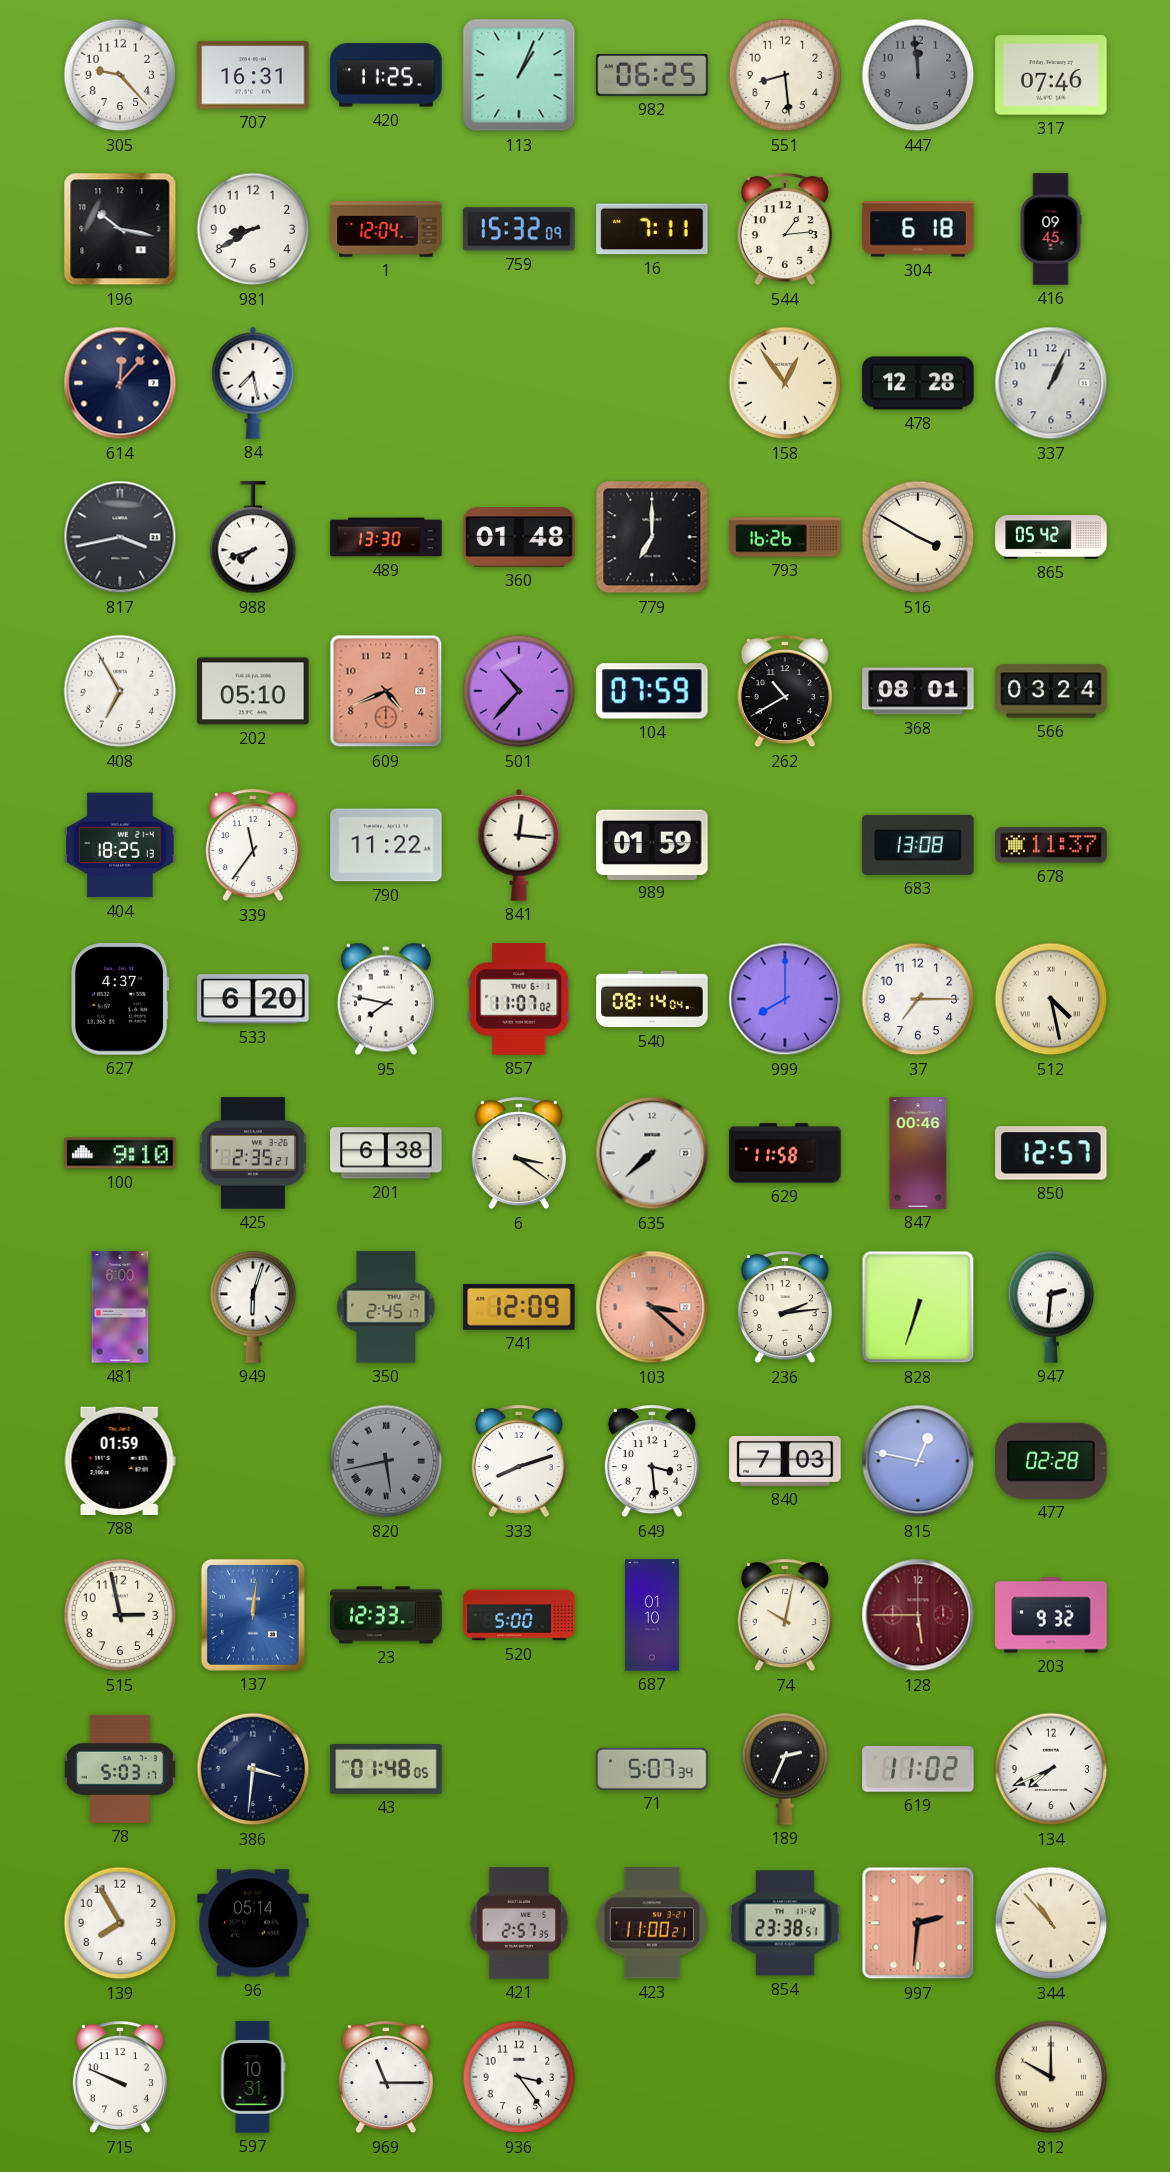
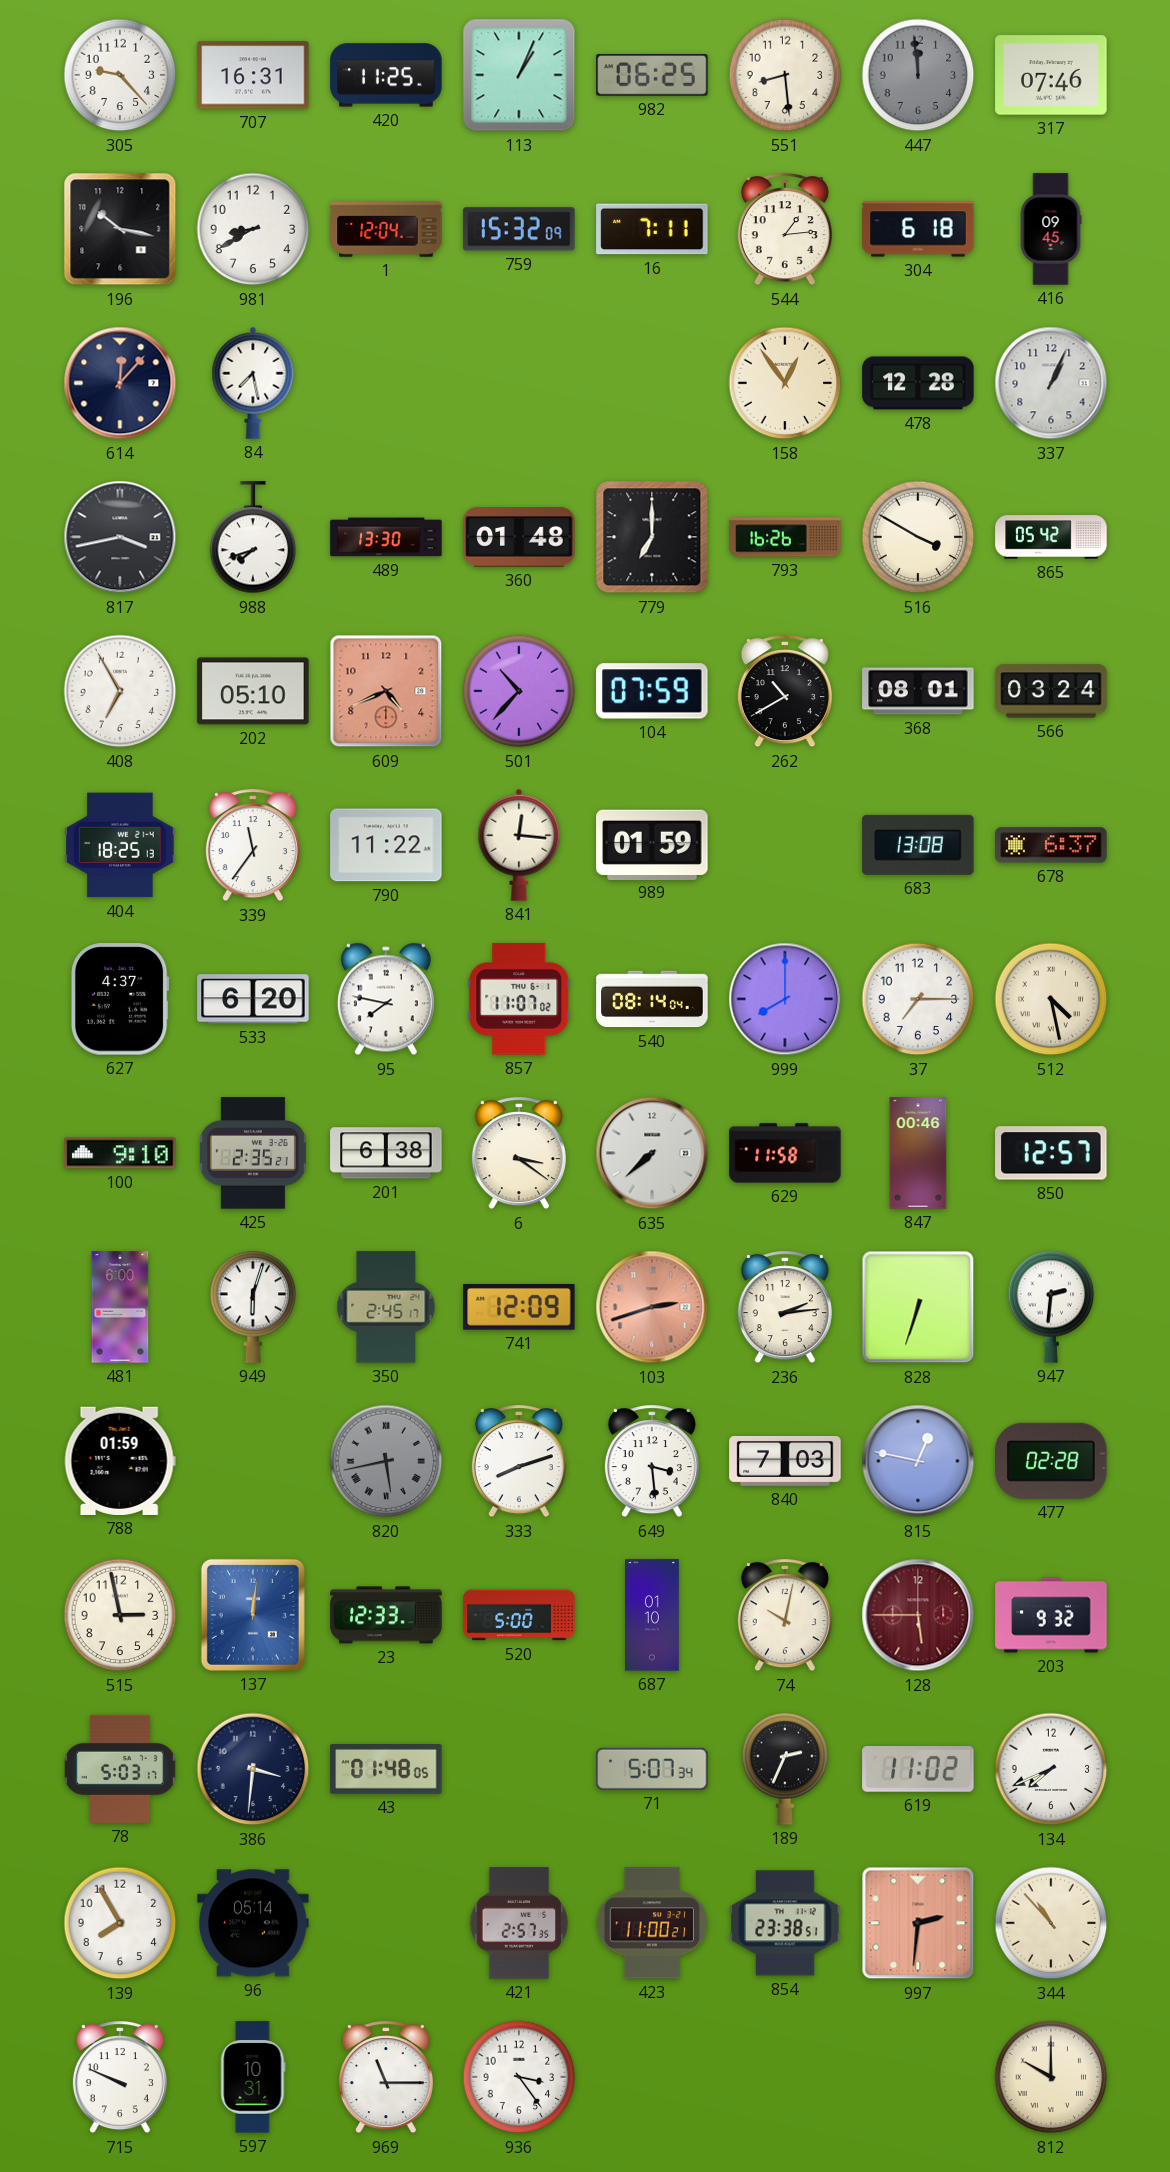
678: 11:37 -> 6:37 (1051, 845)
103: 3:22 -> 2:42 (652, 1307)
